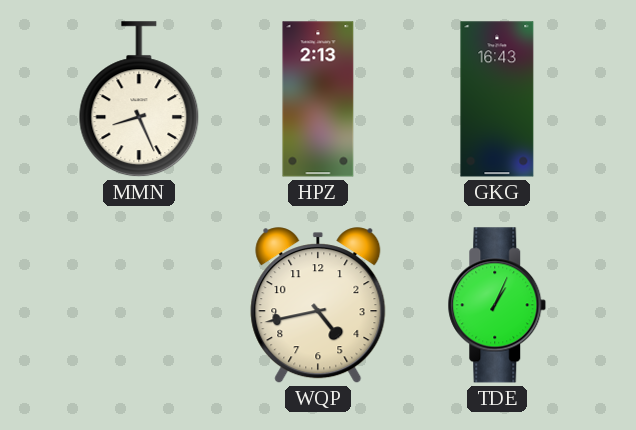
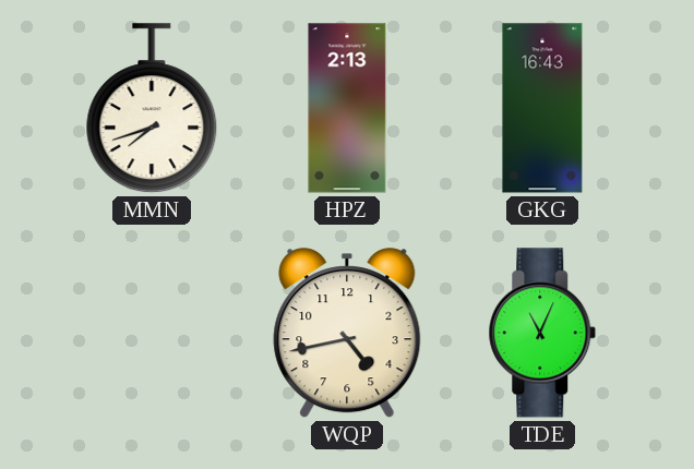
MMN: 8:26 -> 7:42 (152, 109)
TDE: 1:04 -> 11:04 (542, 333)
